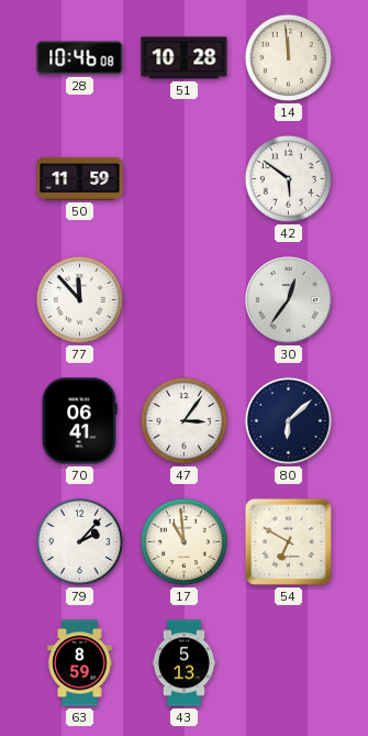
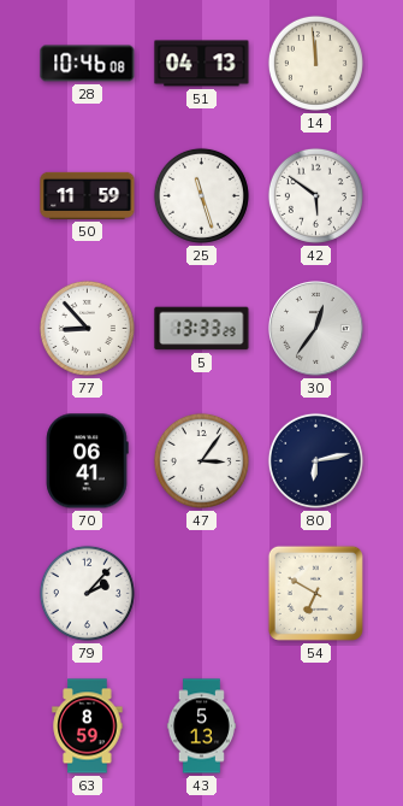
51: 10:28 -> 04:13 (202, 64)
25: none -> 11:27 (201, 195)
77: 11:53 -> 8:53 (87, 328)
5: none -> 13:33 (202, 329)
80: 6:08 -> 6:13 (315, 460)
17: 10:59 -> none (183, 541)
